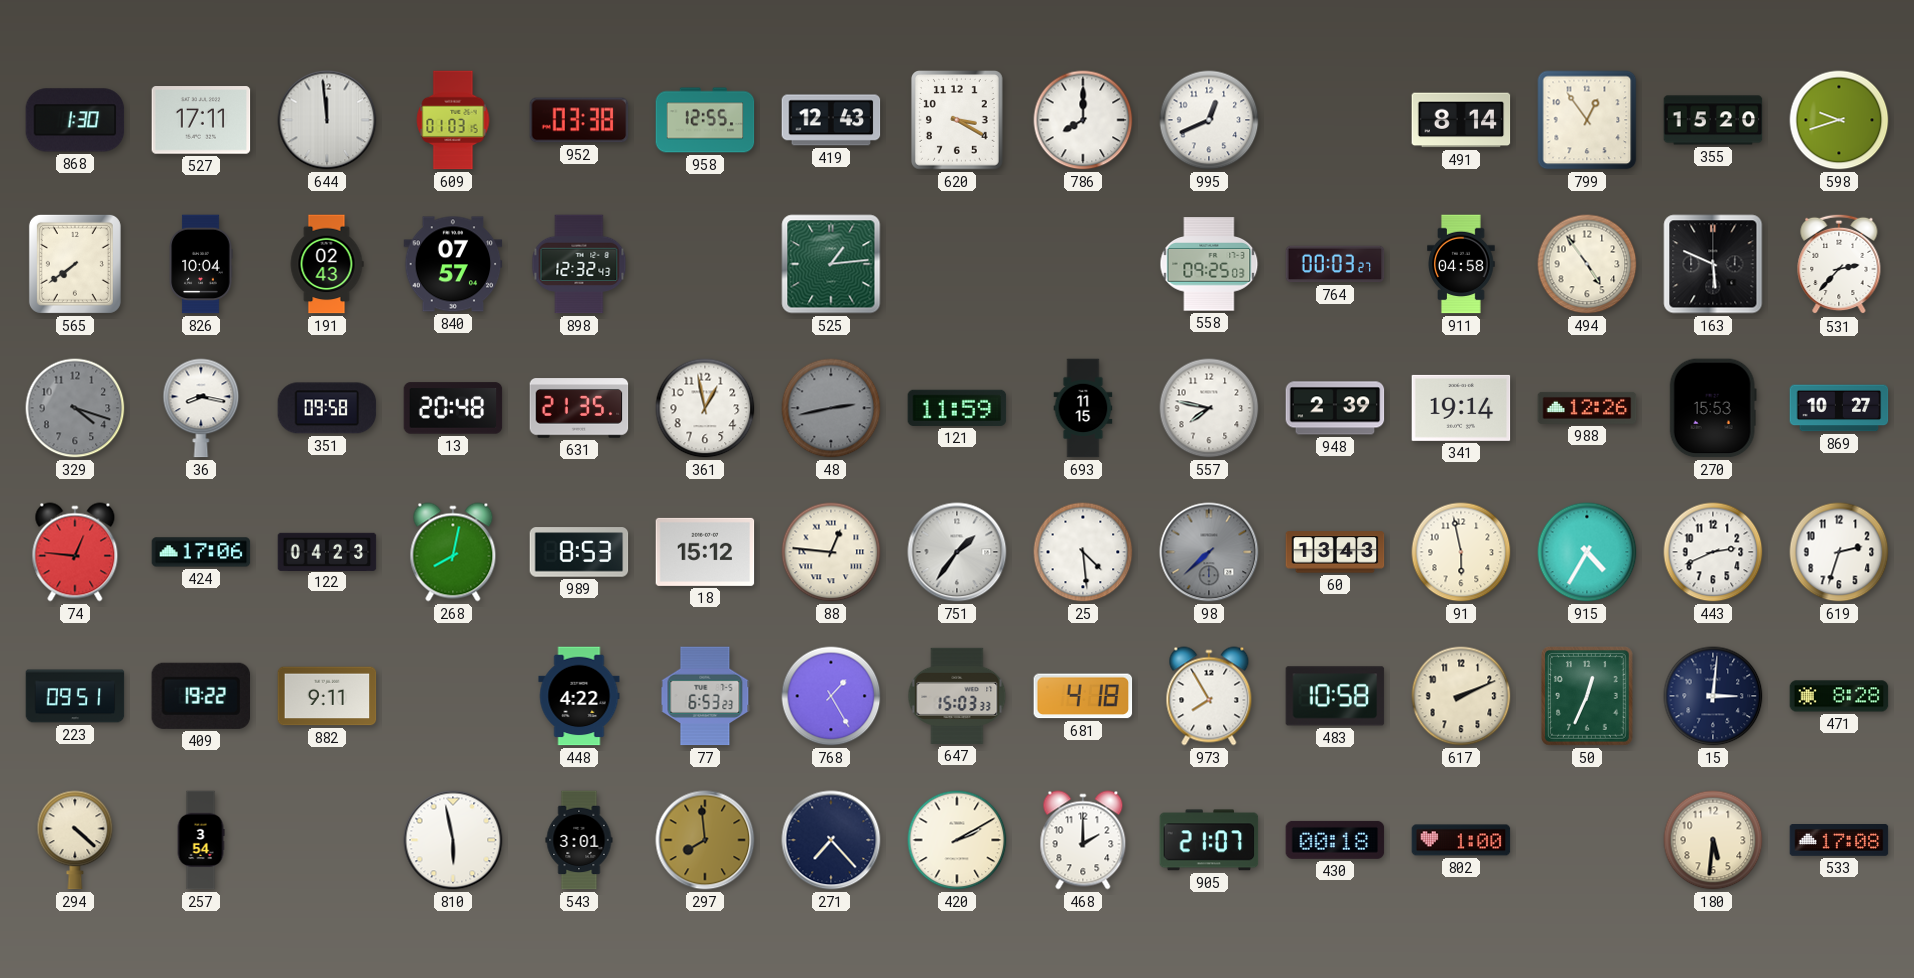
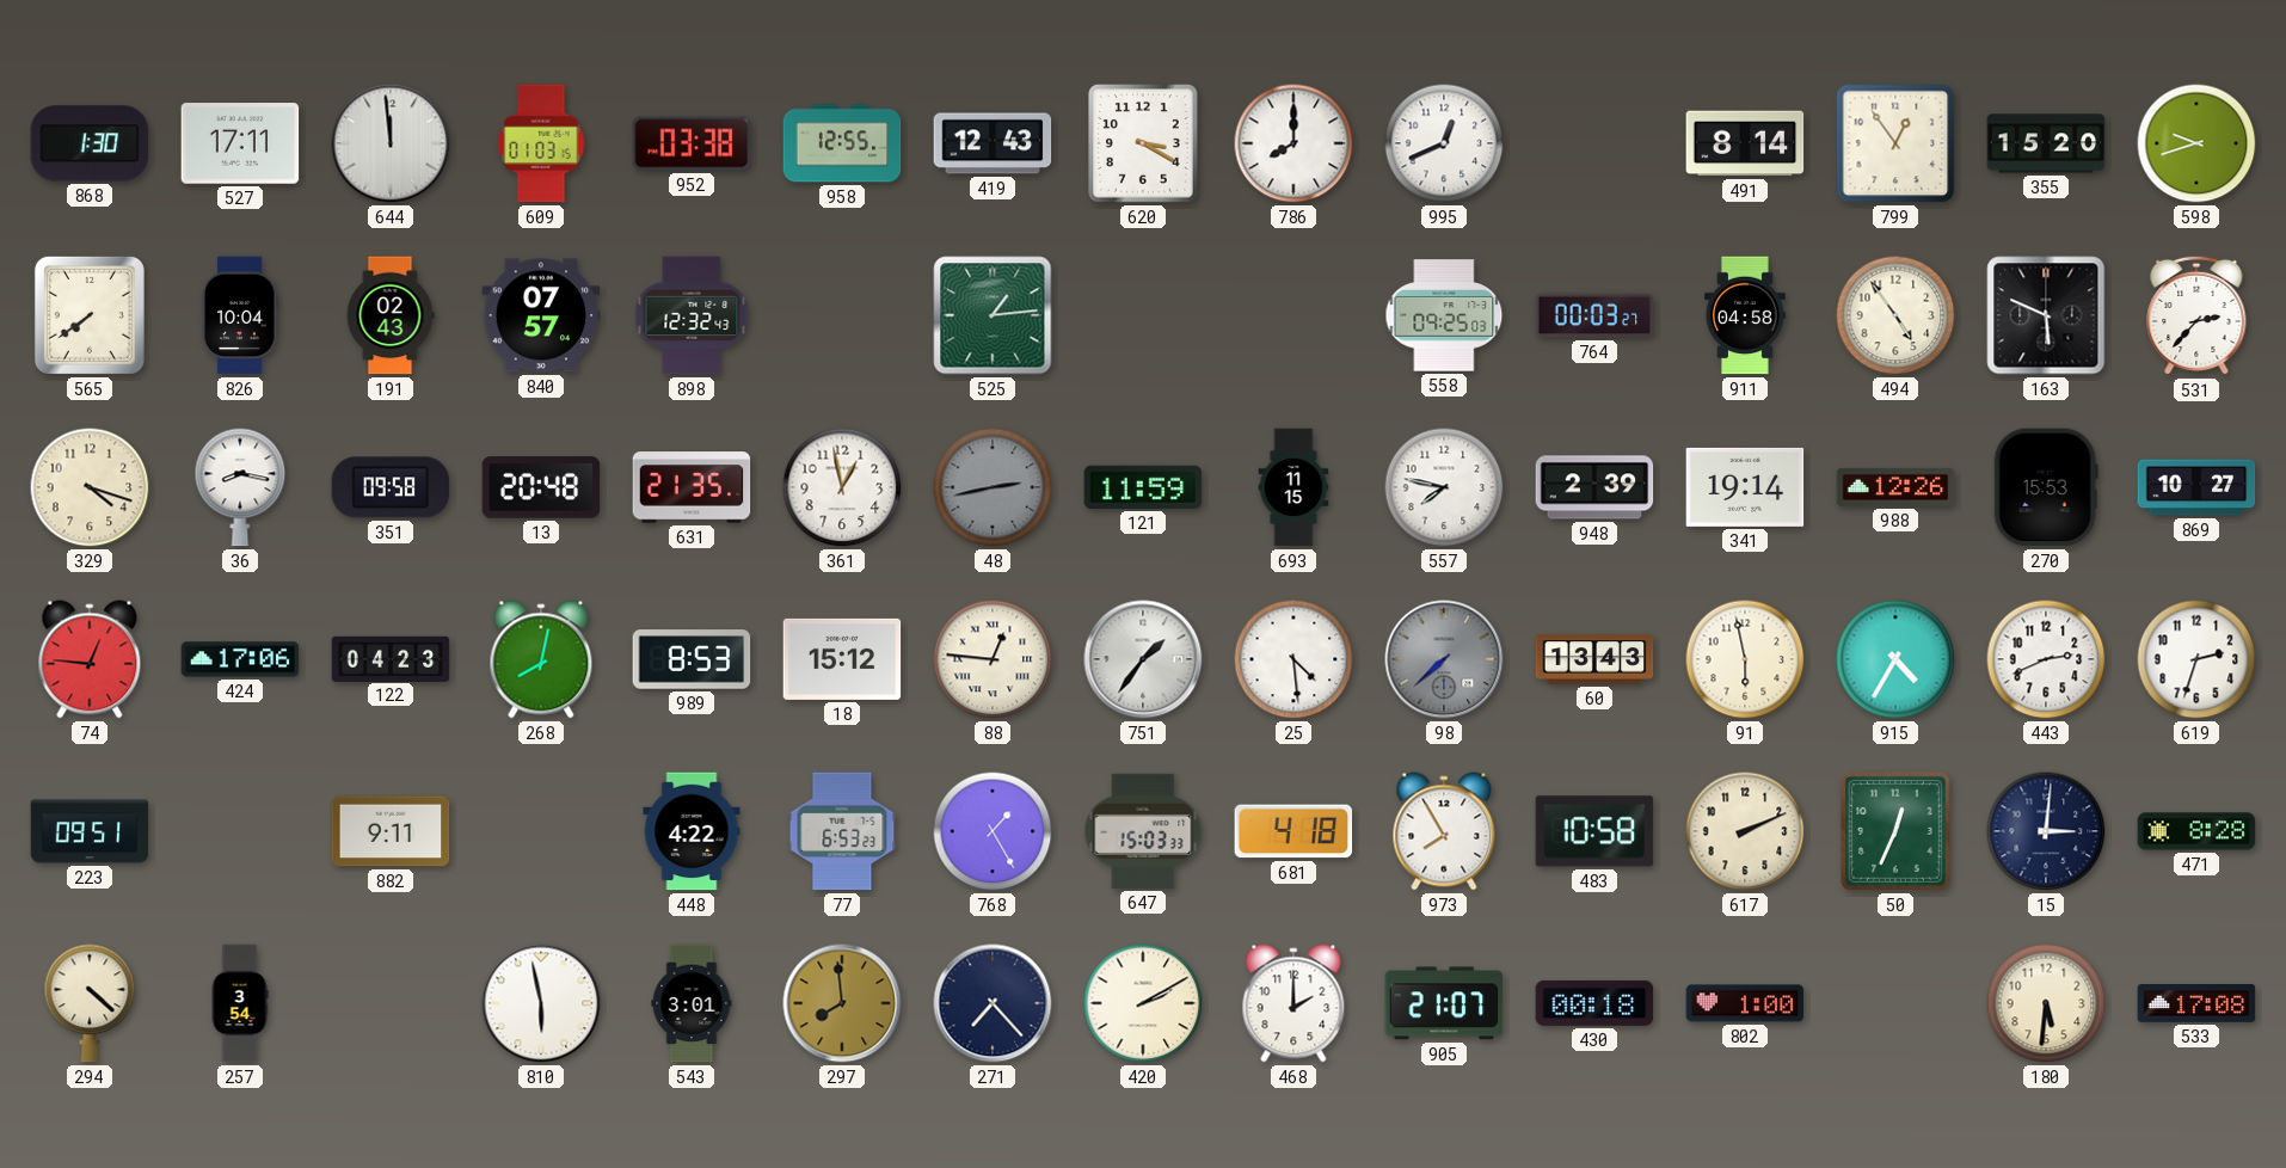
329 dial: grey -> cream (90, 487)
409: 19:22 -> none (200, 696)
